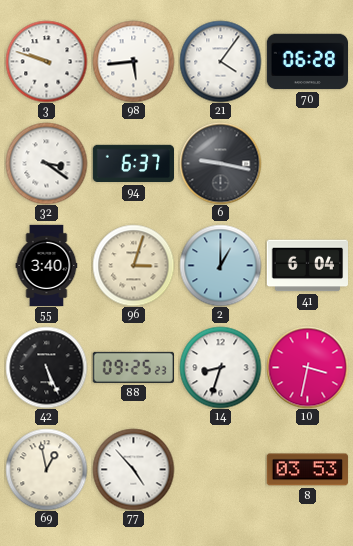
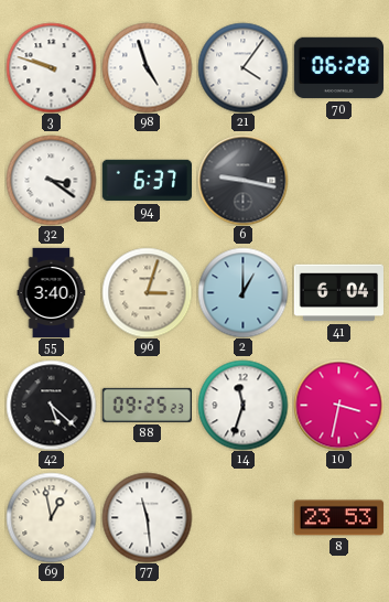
98: 5:44 -> 4:57 (147, 67)
42: 5:26 -> 5:22 (51, 405)
14: 8:33 -> 11:33 (242, 405)
77: 4:53 -> 11:29 (147, 517)
8: 03:53 -> 23:53 (338, 518)
